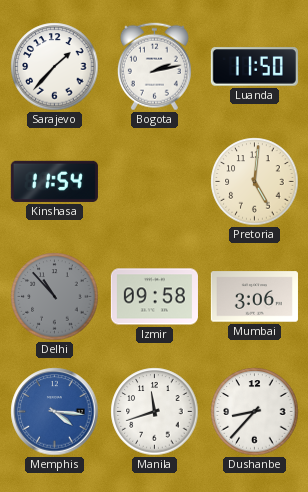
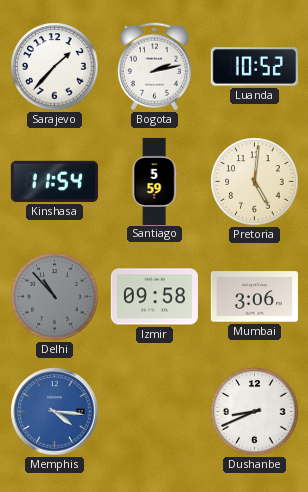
Luanda: 11:50 -> 10:52 (254, 67)
Santiago: none -> 5:59 (154, 181)
Manila: 11:42 -> none (155, 412)
Dushanbe: 8:37 -> 8:41 (255, 412)
